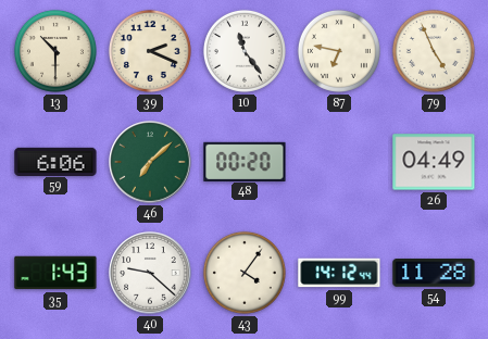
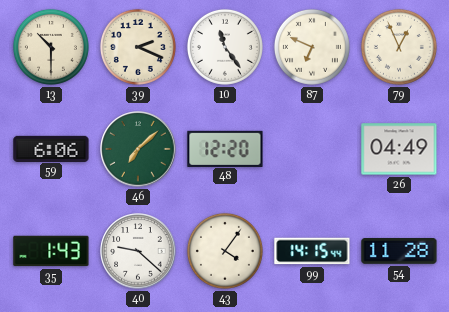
87: 6:47 -> 6:49 (312, 47)
79: 4:56 -> 12:56 (399, 47)
48: 00:20 -> 12:20 (225, 148)
99: 14:12 -> 14:15 (312, 251)
